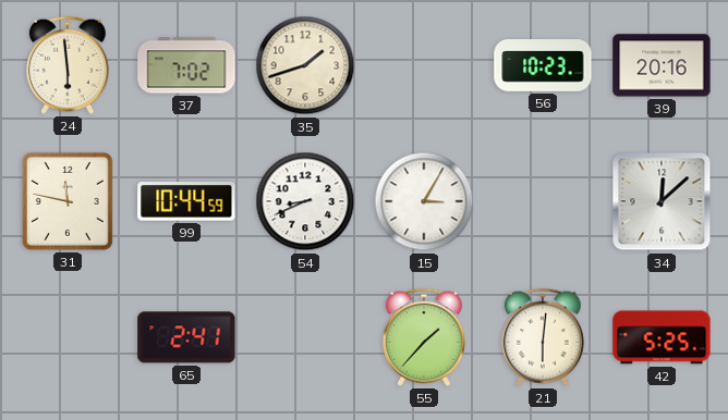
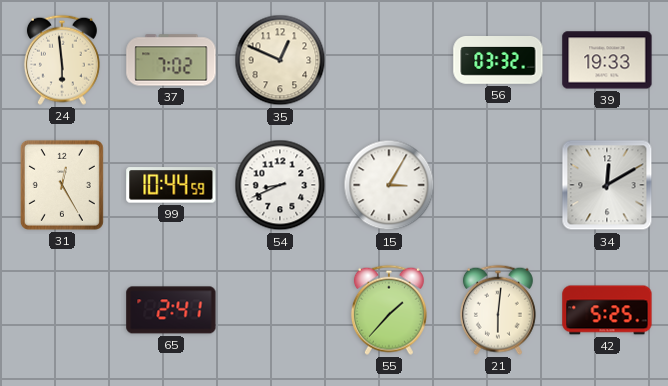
35: 1:42 -> 12:49 (280, 60)
56: 10:23 -> 03:32 (498, 61)
39: 20:16 -> 19:33 (607, 60)
31: 11:47 -> 12:25 (62, 185)
34: 12:08 -> 12:10 (607, 185)
